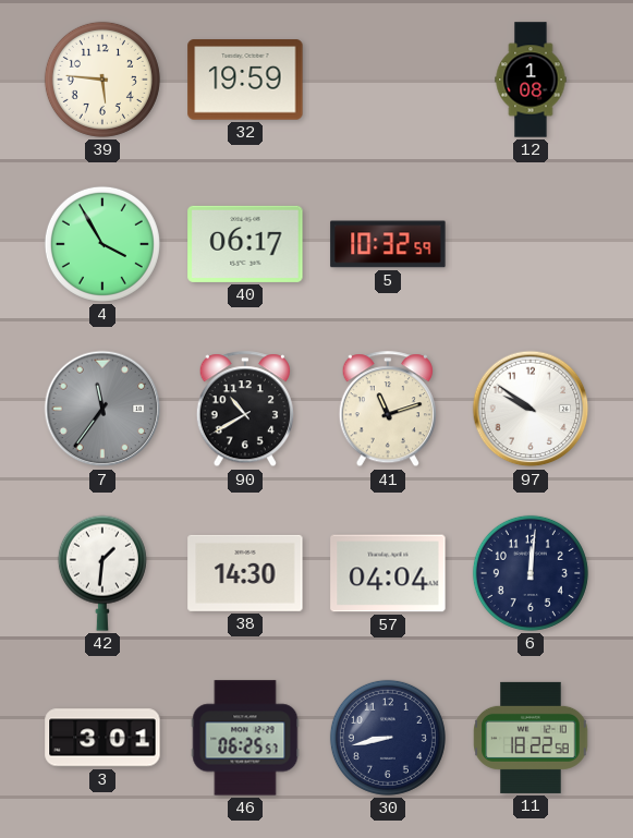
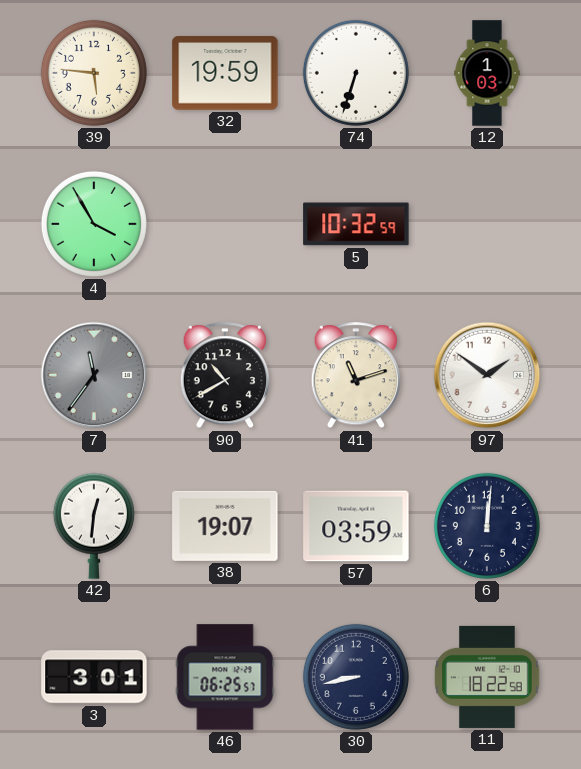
74: none -> 6:33 (356, 73)
12: 1:08 -> 1:03 (487, 73)
40: 06:17 -> none (245, 244)
97: 9:51 -> 1:51 (487, 375)
42: 1:31 -> 12:31 (94, 526)
38: 14:30 -> 19:07 (225, 526)
57: 04:04 -> 03:59 (356, 526)
